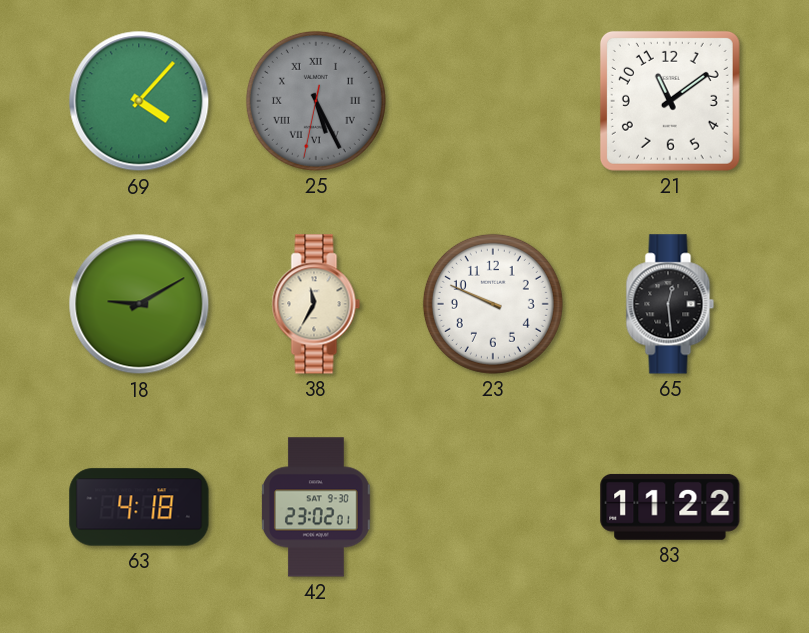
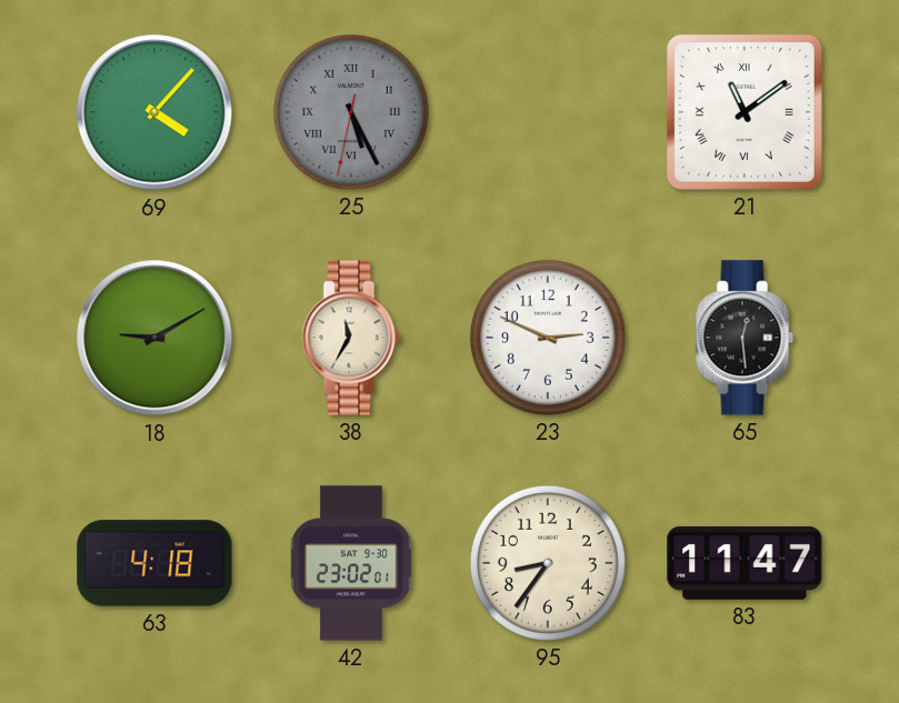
21 numerals: Arabic -> Roman (745, 112)
23: 9:49 -> 2:49 (548, 338)
95: none -> 8:36 (548, 563)
83: 11:22 -> 11:47 (745, 563)
